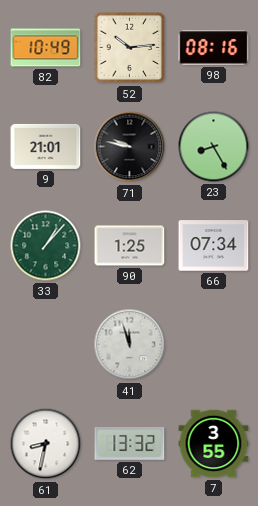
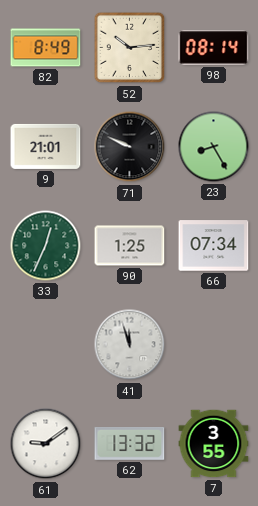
82: 10:49 -> 8:49 (46, 48)
98: 08:16 -> 08:14 (214, 48)
71: 9:47 -> 9:49 (130, 147)
33: 1:07 -> 12:34 (46, 246)
61: 8:32 -> 9:09 (46, 444)
